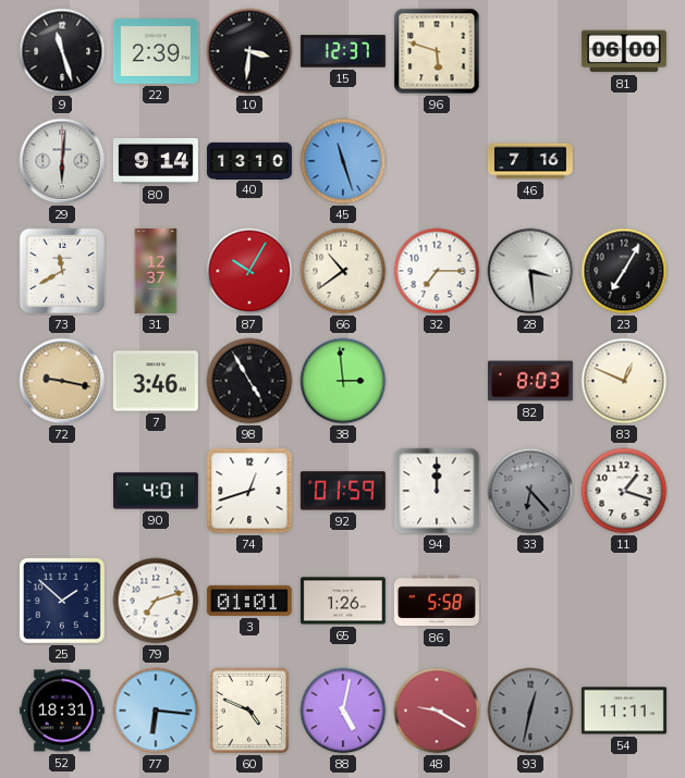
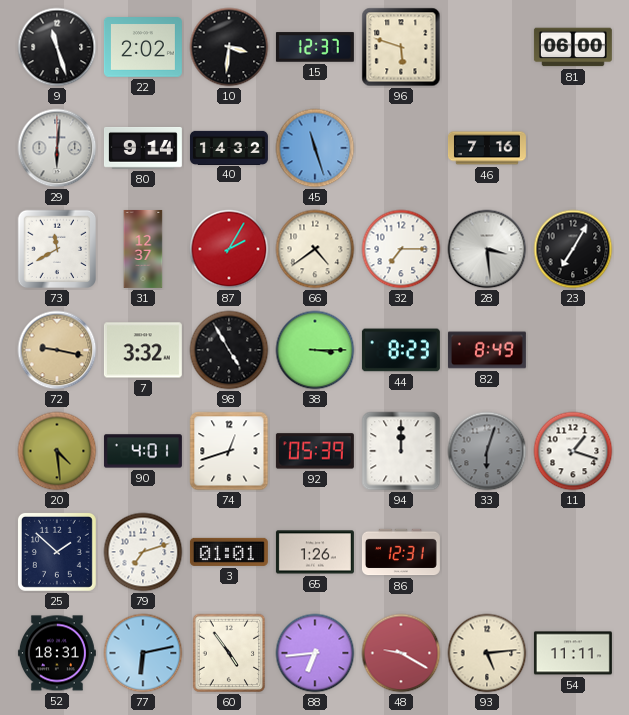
22: 2:39 -> 2:02 (143, 47)
40: 13:10 -> 14:32 (229, 147)
87: 10:05 -> 2:05 (229, 249)
66: 10:39 -> 4:39 (315, 249)
7: 3:46 -> 3:32 (143, 350)
38: 2:59 -> 3:15 (315, 350)
44: none -> 8:23 (401, 350)
82: 8:03 -> 8:49 (487, 350)
83: 12:49 -> none (624, 381)
20: none -> 4:29 (57, 451)
92: 01:59 -> 05:39 (315, 451)
33: 6:23 -> 6:03 (487, 451)
86: 5:58 -> 12:31 (401, 552)
77: 6:16 -> 6:13 (143, 653)
60: 4:49 -> 4:54 (229, 653)
88: 5:02 -> 6:44 (315, 653)
93: 12:32 -> 5:14 (487, 653)
93 dial: grey -> cream (487, 653)
